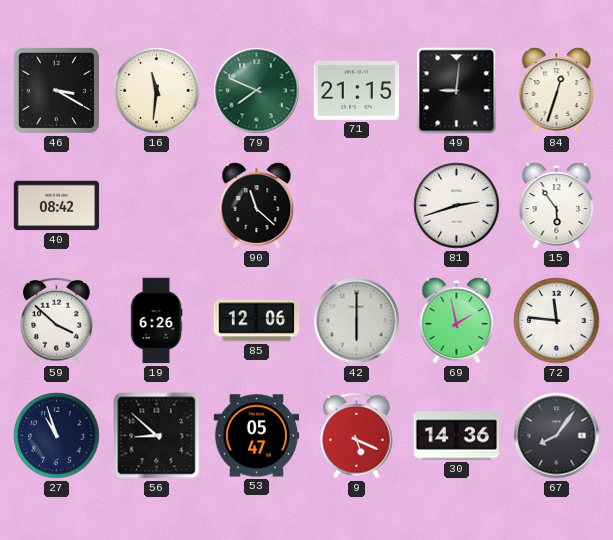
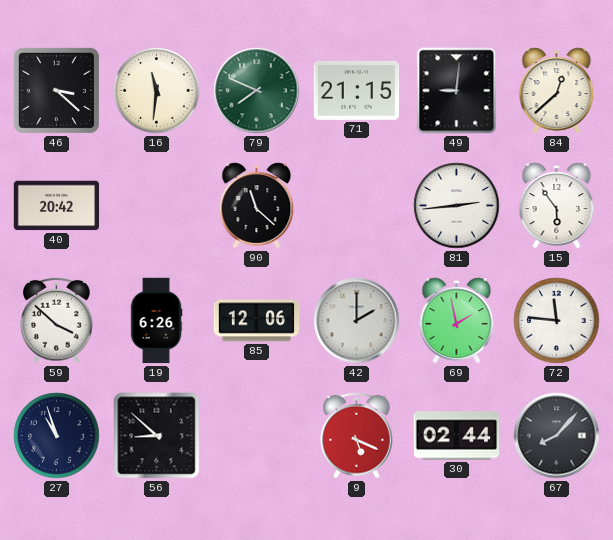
46: 3:20 -> 3:22 (56, 90)
84: 12:33 -> 12:38 (557, 91)
40: 08:42 -> 20:42 (57, 206)
81: 2:42 -> 2:44 (457, 206)
42: 6:00 -> 2:00 (357, 321)
53: 05:47 -> none (257, 436)
30: 14:36 -> 02:44 (457, 436)
67: 8:06 -> 8:07 (557, 436)
